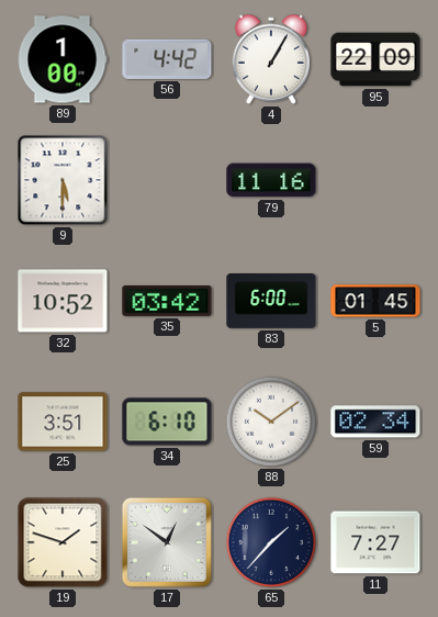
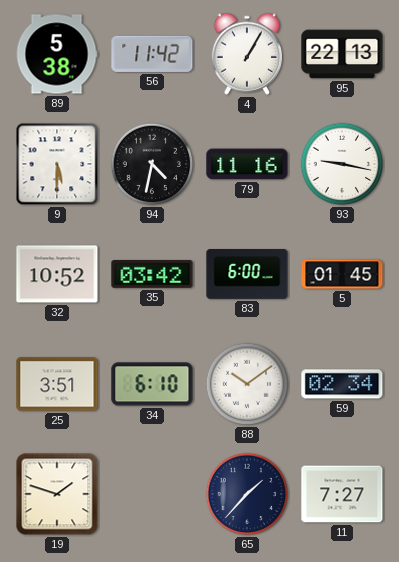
89: 1:00 -> 5:38 (57, 54)
56: 4:42 -> 11:42 (152, 54)
95: 22:09 -> 22:13 (342, 54)
94: none -> 4:32 (152, 164)
93: none -> 9:17 (342, 164)
17: 12:51 -> none (167, 542)
